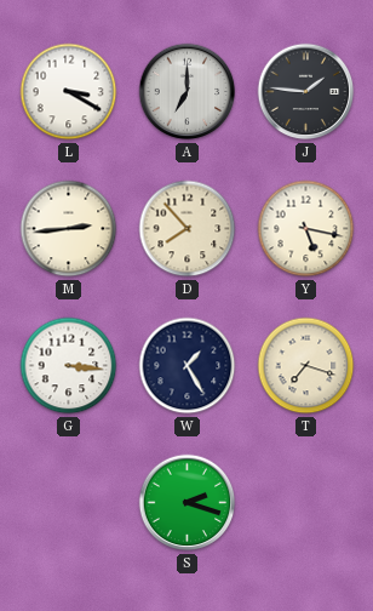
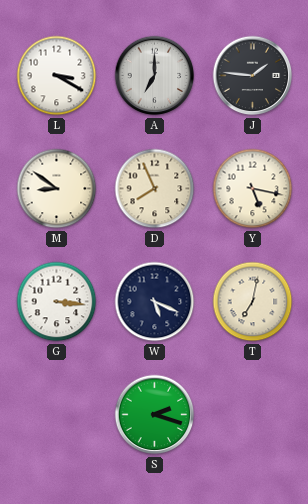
M: 2:44 -> 8:51 (57, 189)
D: 7:53 -> 7:56 (155, 189)
W: 1:25 -> 5:19 (155, 302)
T: 7:18 -> 7:02 (253, 302)
